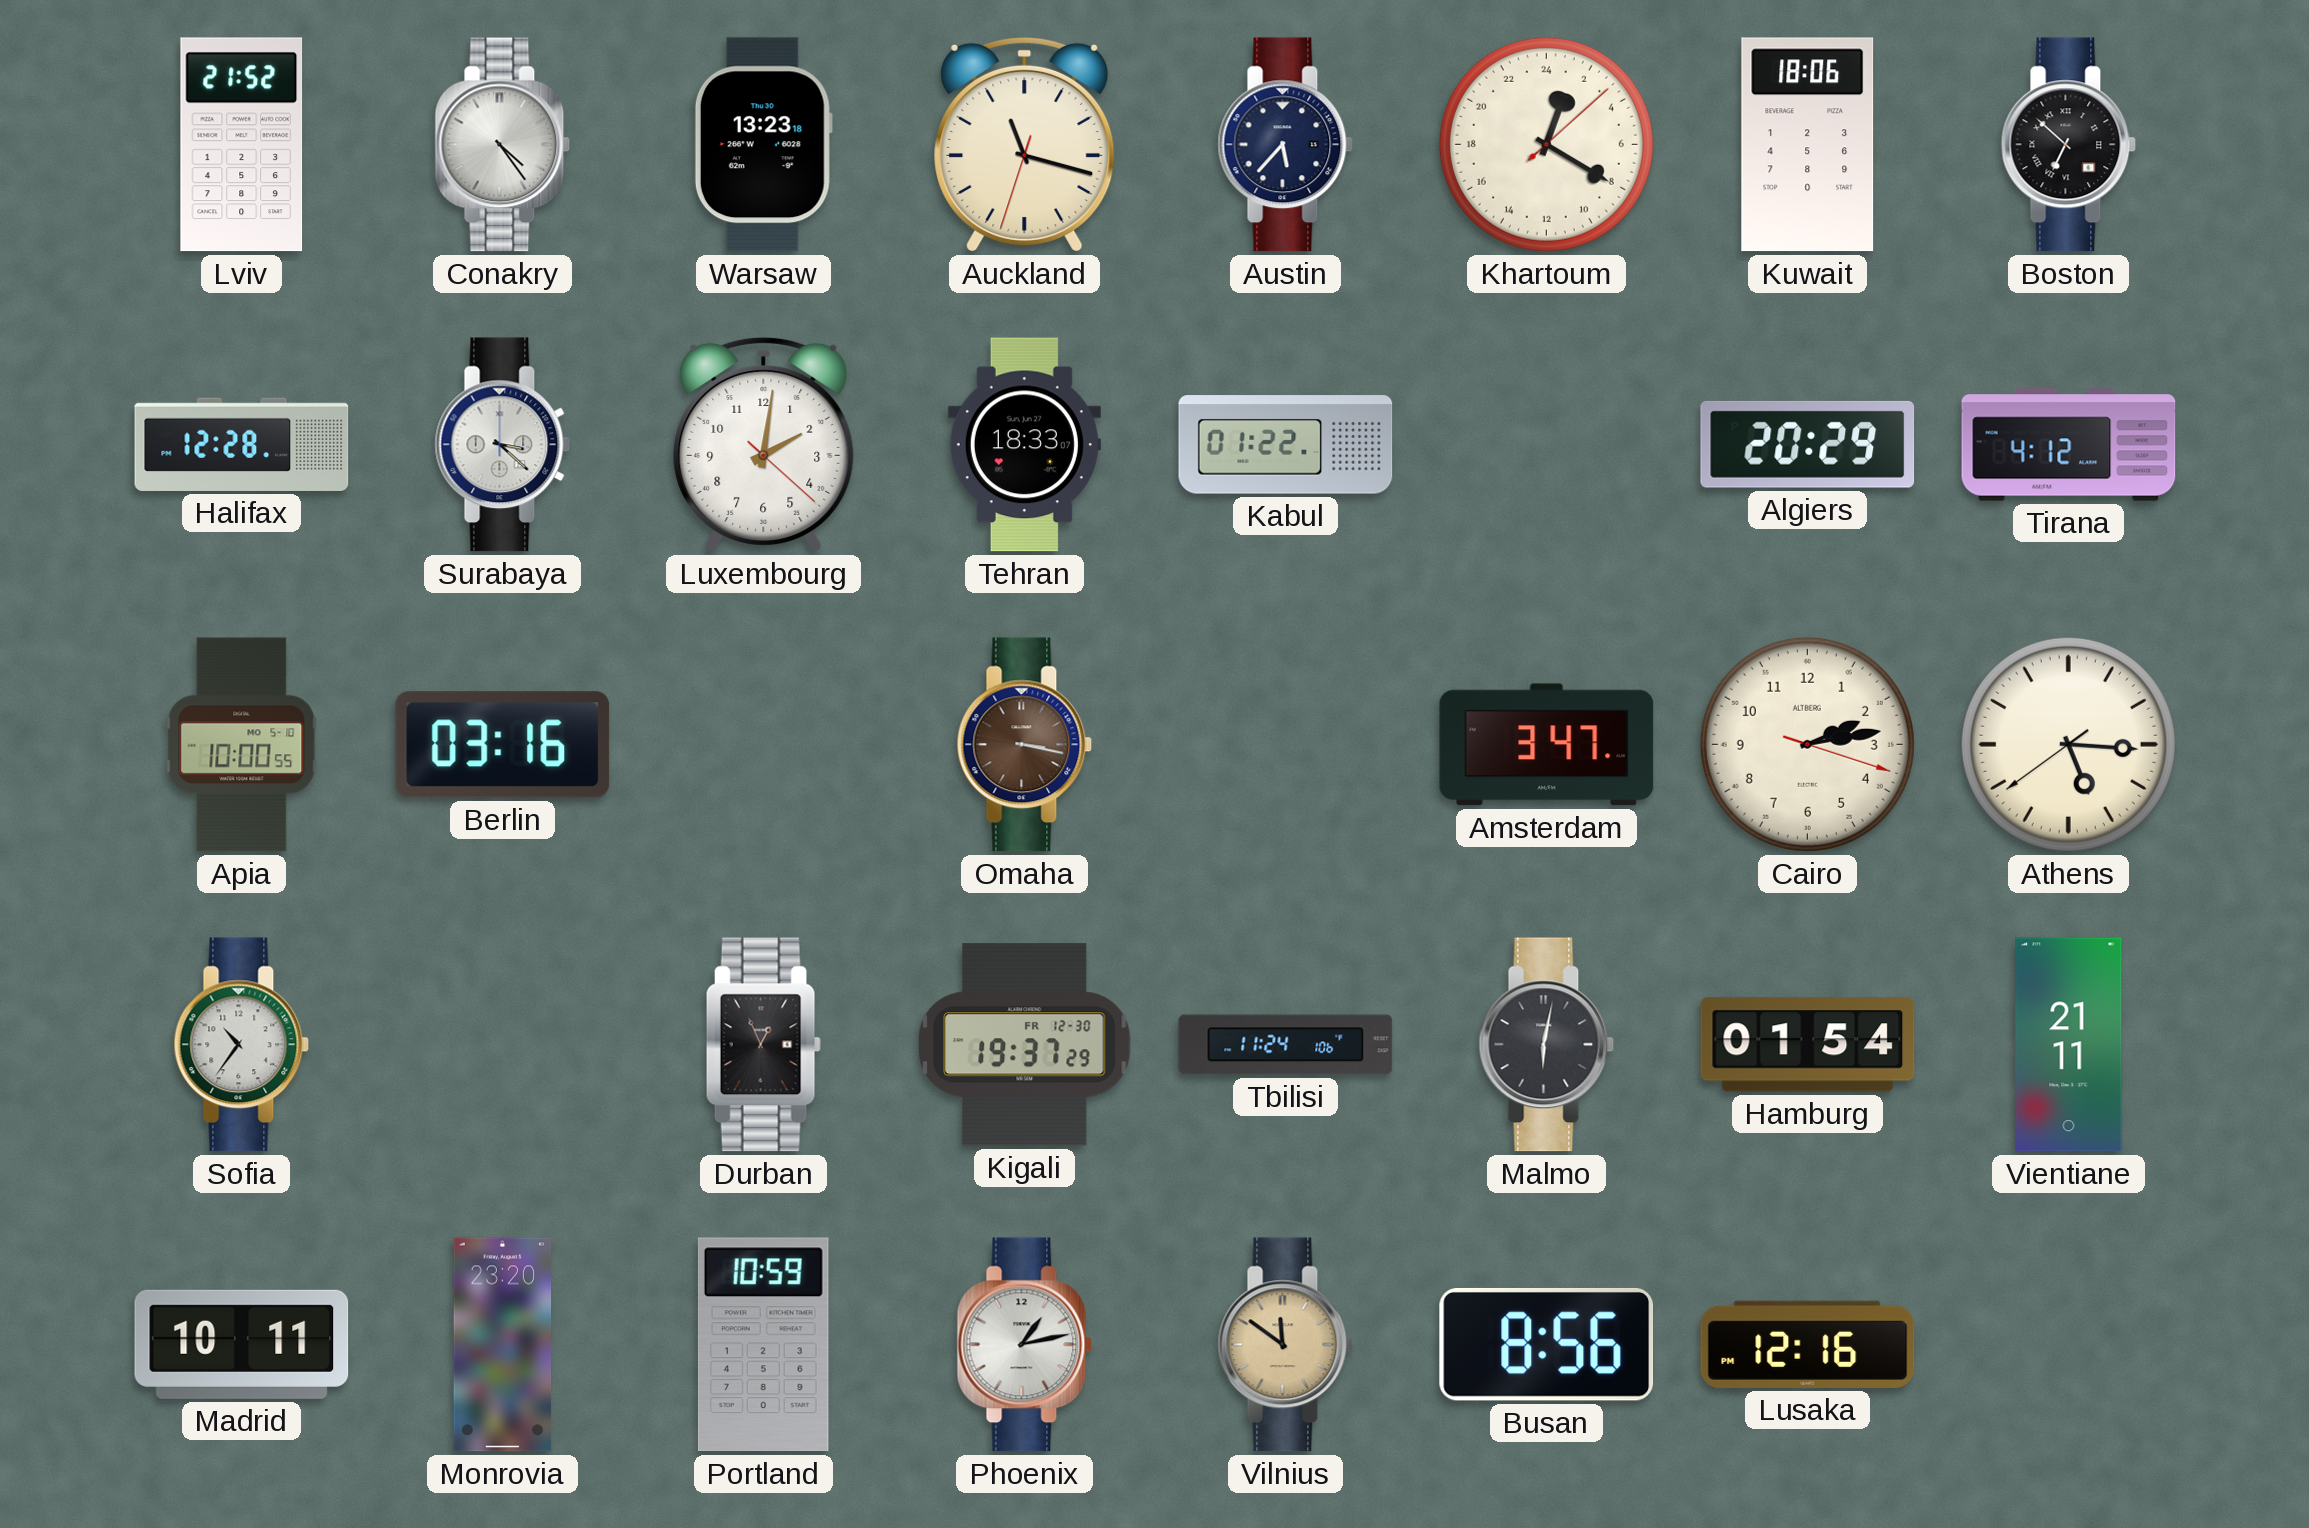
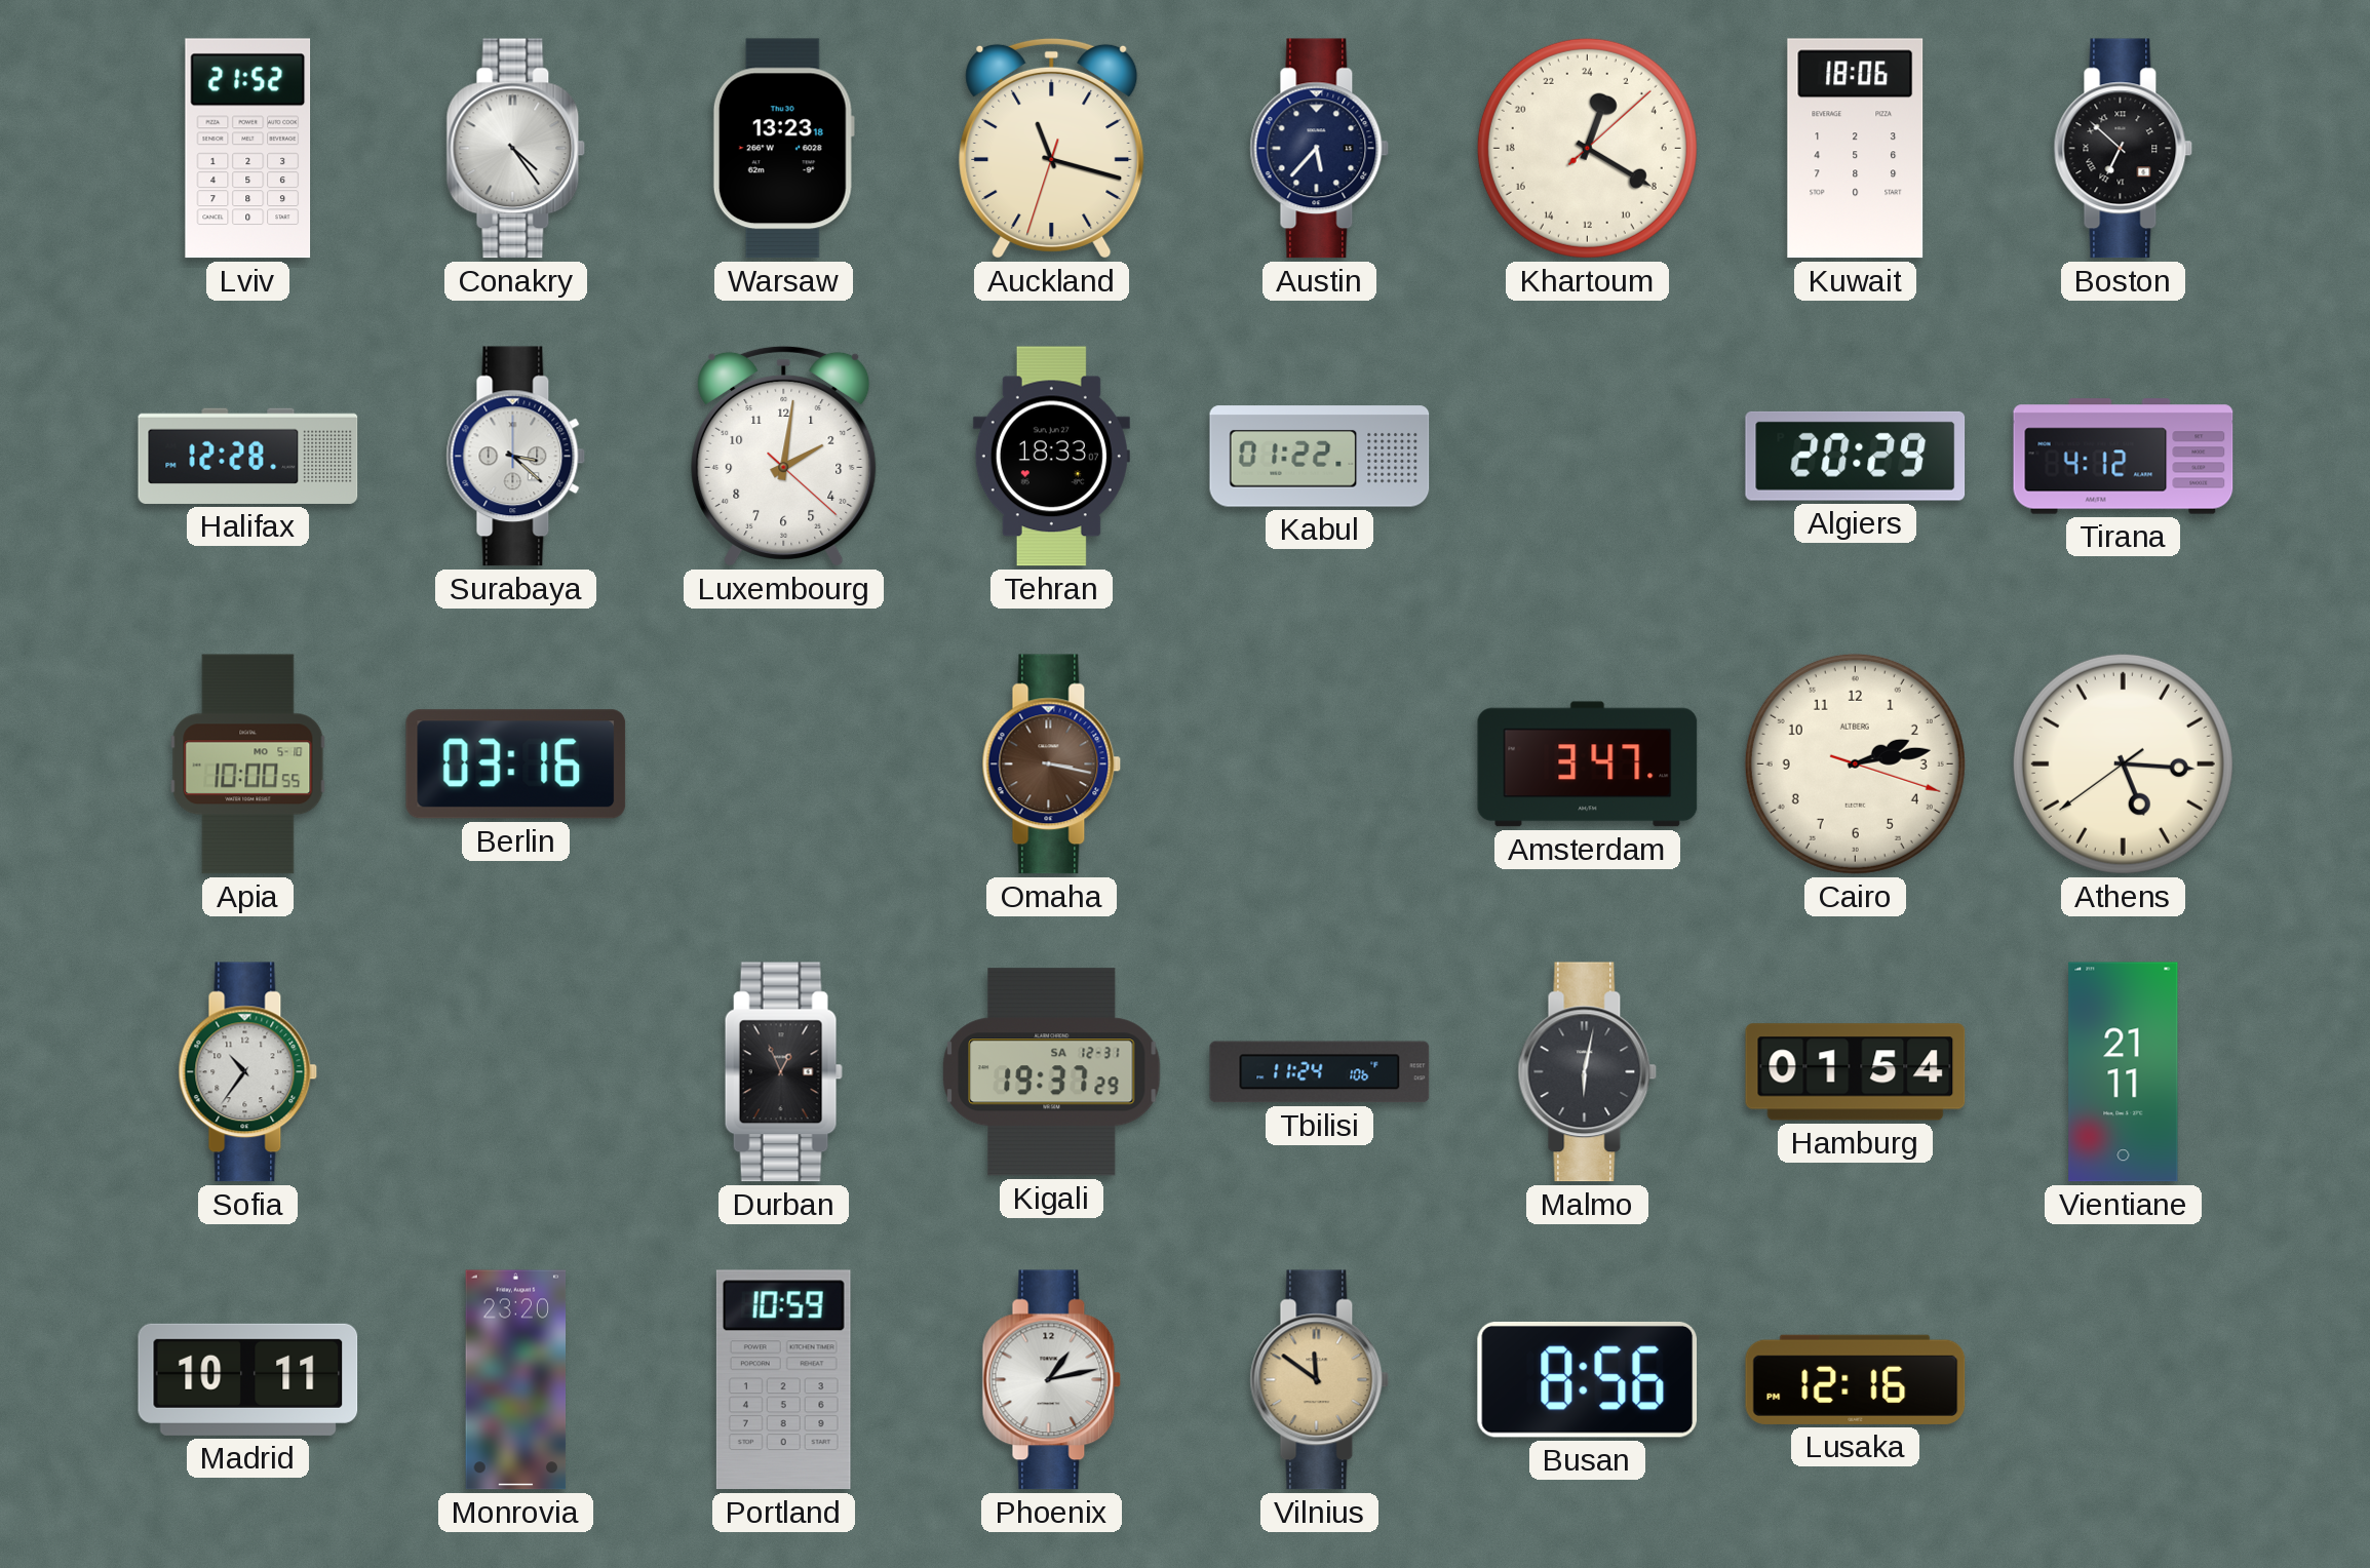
Kigali date: FR 12-30 -> SA 12-31 (1052, 1072)
